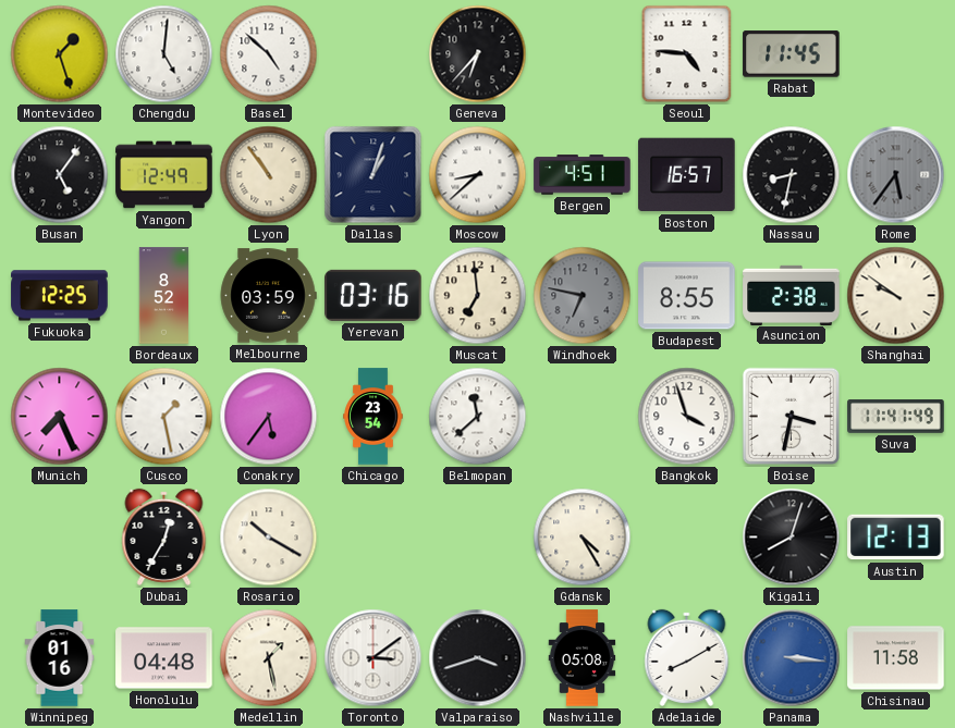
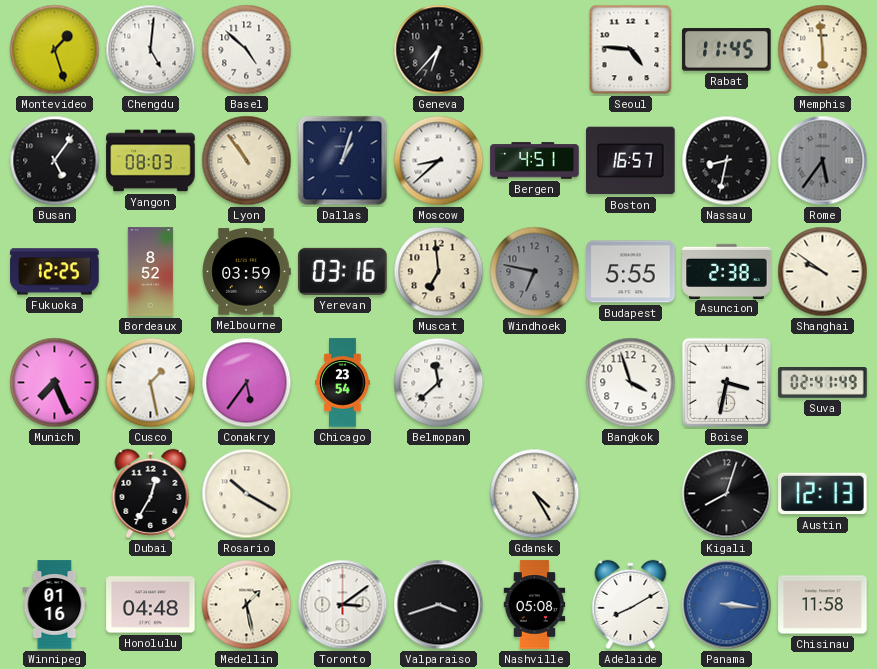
Memphis: none -> 5:59 (823, 50)
Yangon: 12:49 -> 08:03 (151, 161)
Budapest: 8:55 -> 5:55 (631, 272)
Suva: 11:41 -> 02:41 (823, 383)
